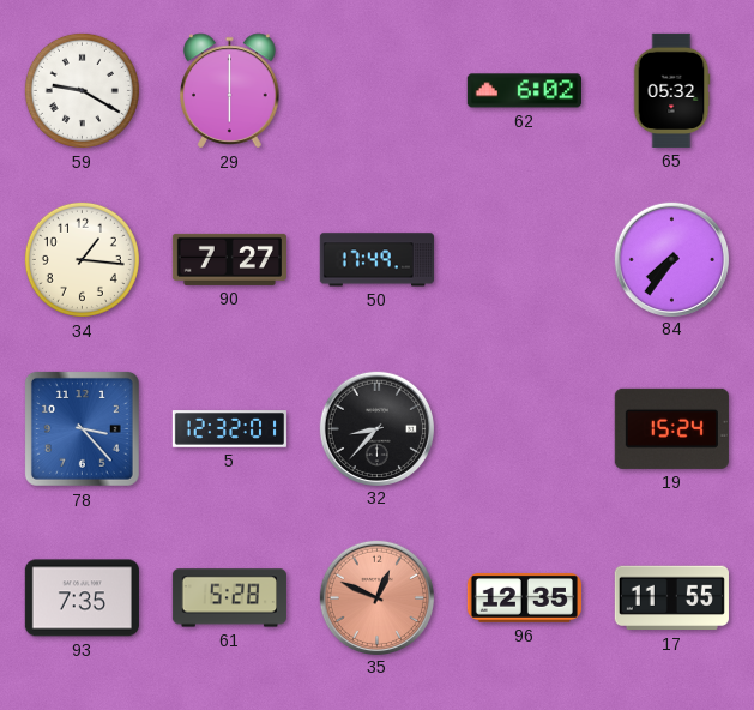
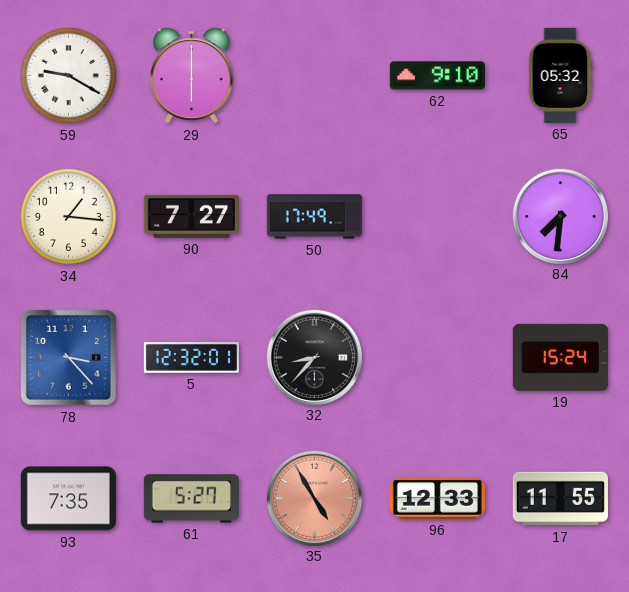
62: 6:02 -> 9:10 (437, 76)
84: 7:36 -> 7:31 (560, 216)
61: 5:28 -> 5:27 (191, 499)
35: 12:49 -> 4:55 (314, 498)
96: 12:35 -> 12:33 (437, 498)
